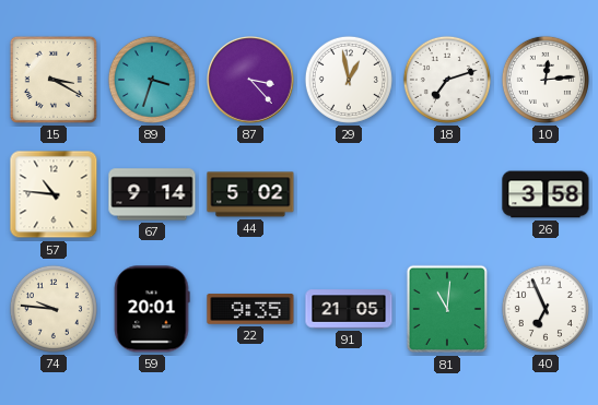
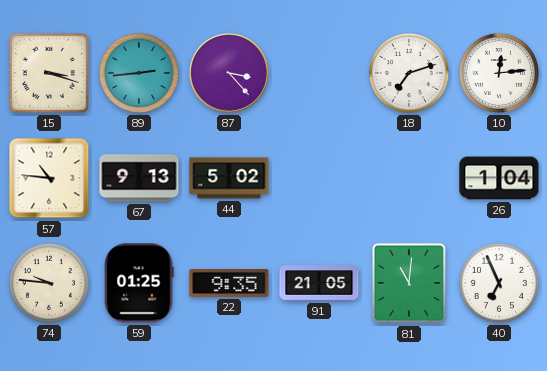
15: 3:20 -> 3:18 (49, 73)
89: 3:33 -> 2:44 (139, 73)
29: 12:58 -> none (349, 80)
67: 9:14 -> 9:13 (139, 178)
26: 3:58 -> 1:04 (499, 178)
59: 20:01 -> 01:25 (139, 283)
